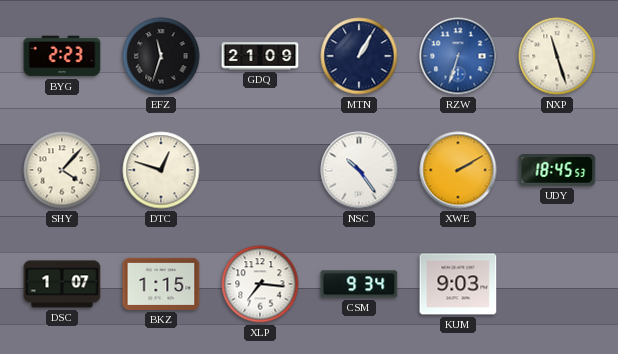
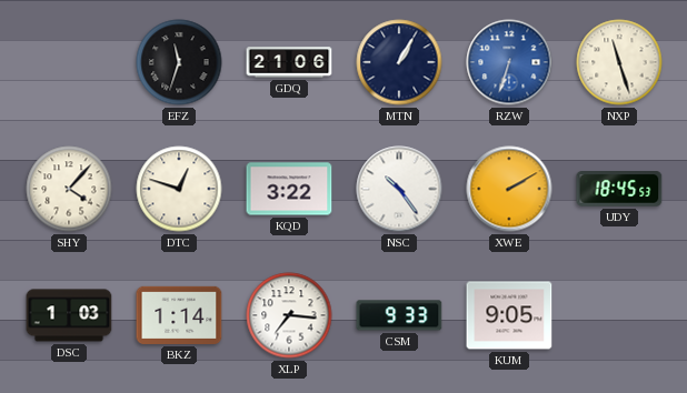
BYG: 2:23 -> none (62, 56)
GDQ: 21:09 -> 21:06 (289, 62)
KQD: none -> 3:22 (289, 189)
DSC: 1:07 -> 1:03 (69, 315)
BKZ: 1:15 -> 1:14 (179, 315)
CSM: 9:34 -> 9:33 (399, 315)
KUM: 9:03 -> 9:05 (509, 315)
